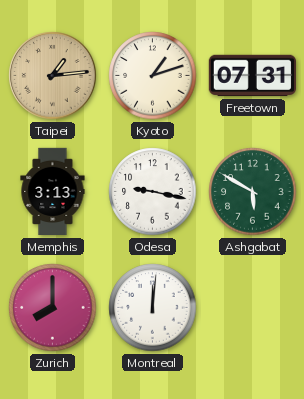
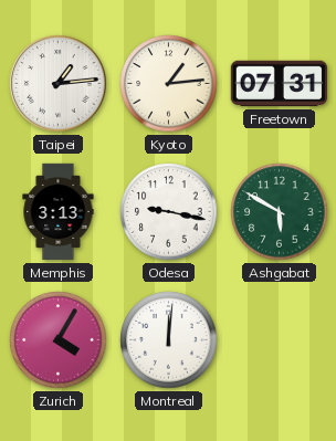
Taipei dial: champagne -> white (59, 84)
Kyoto: 1:12 -> 1:14 (169, 84)
Zurich: 8:00 -> 4:05 (59, 340)
